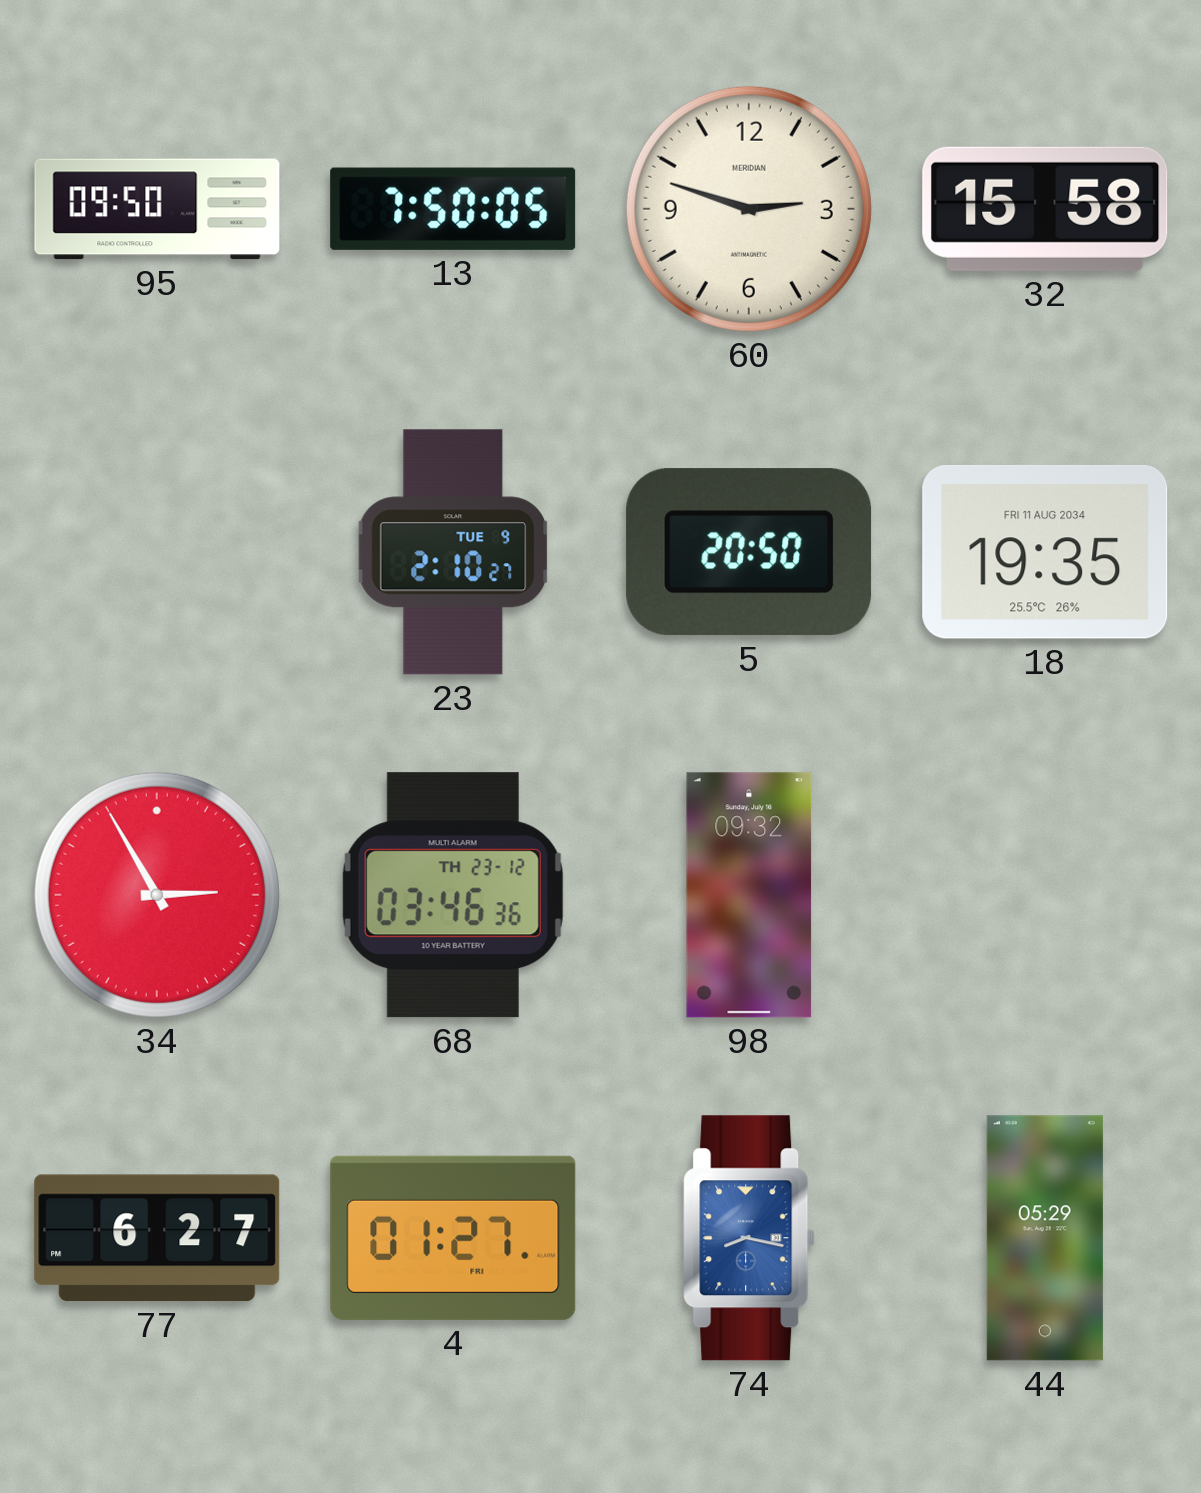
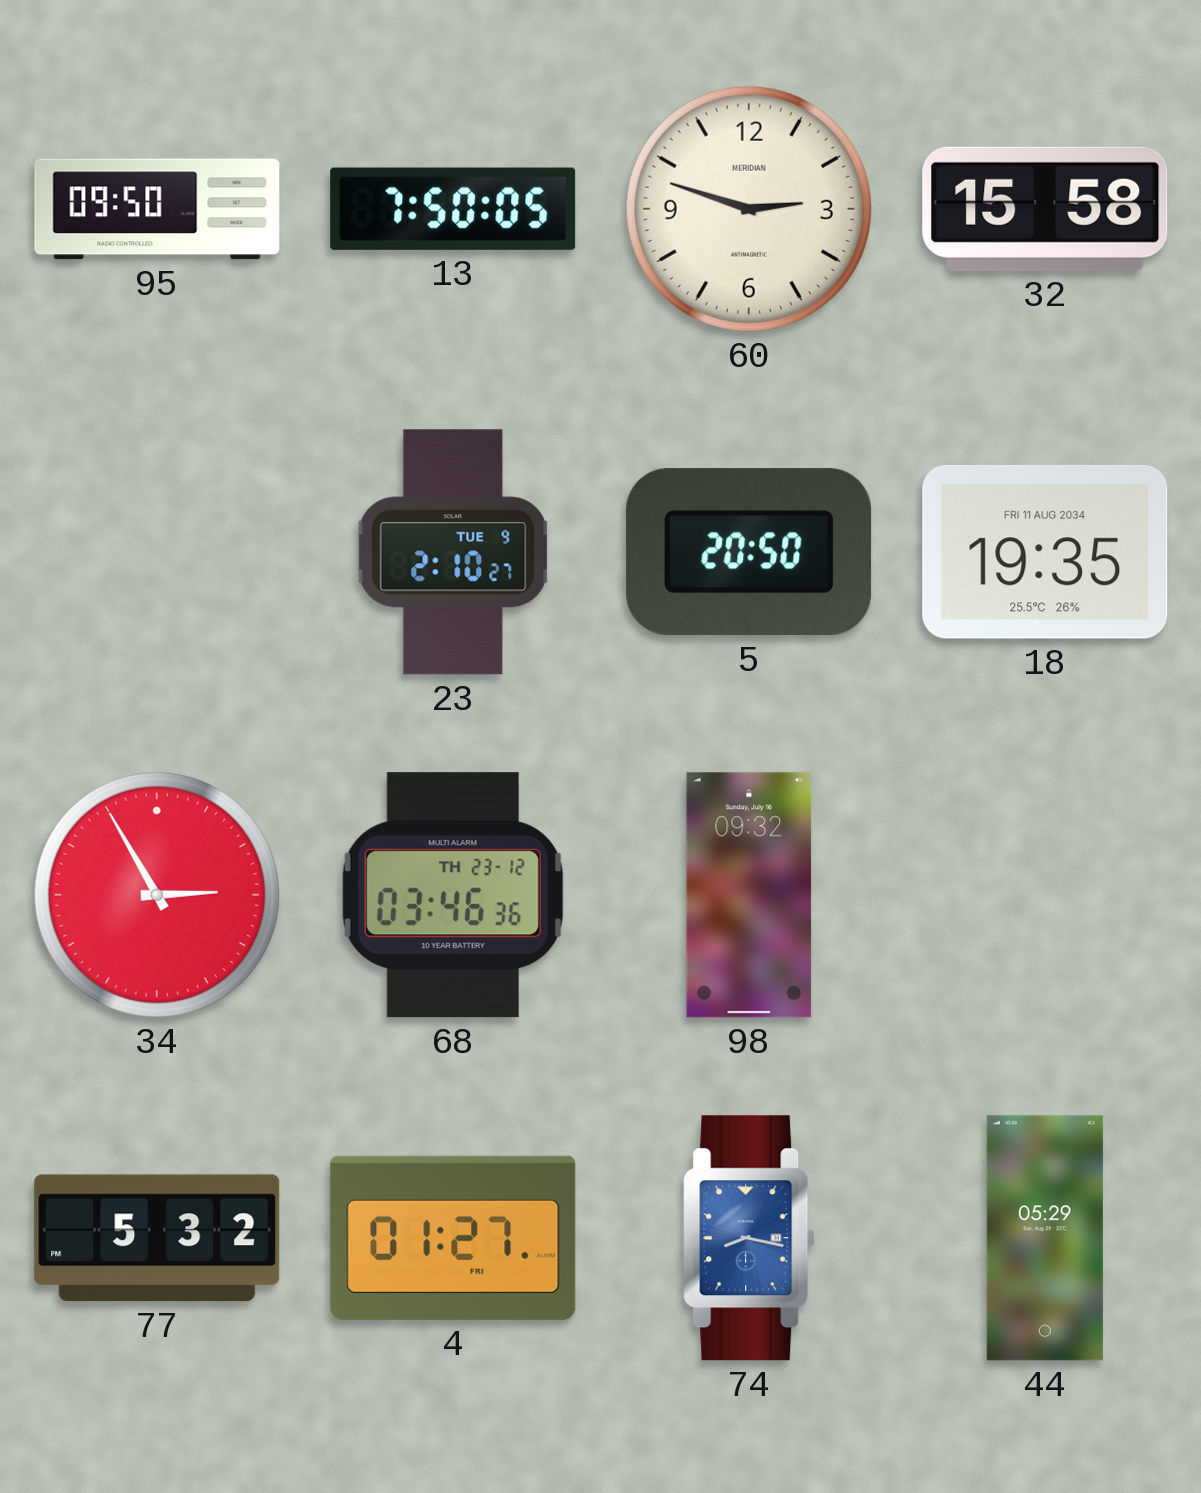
77: 6:27 -> 5:32 (157, 1238)
